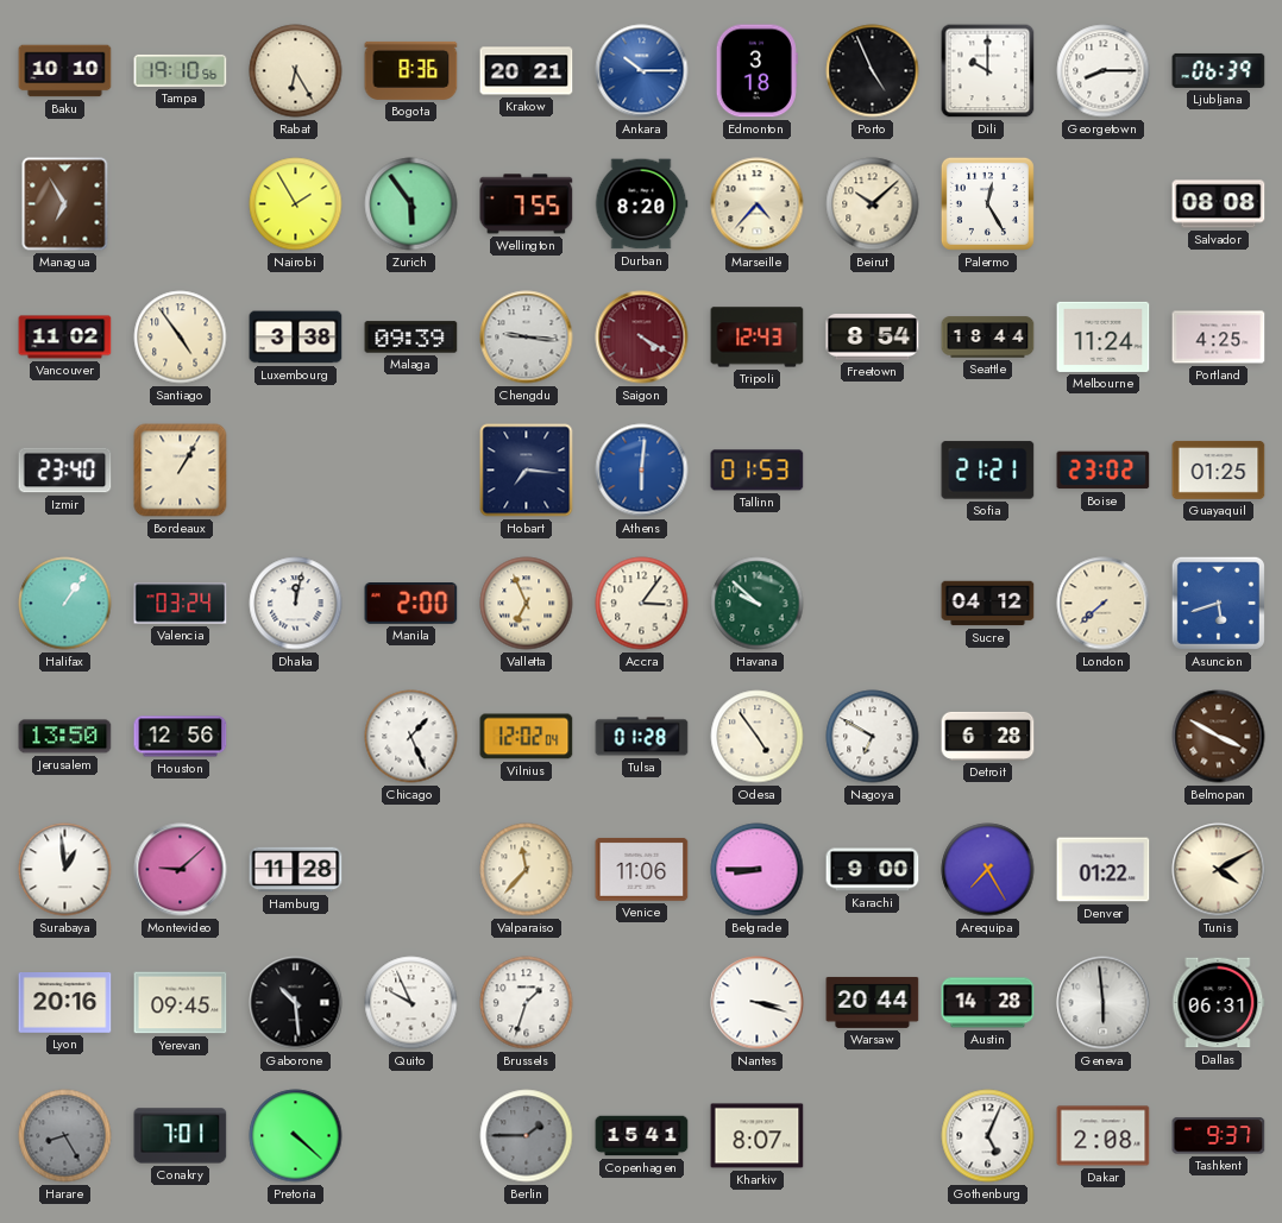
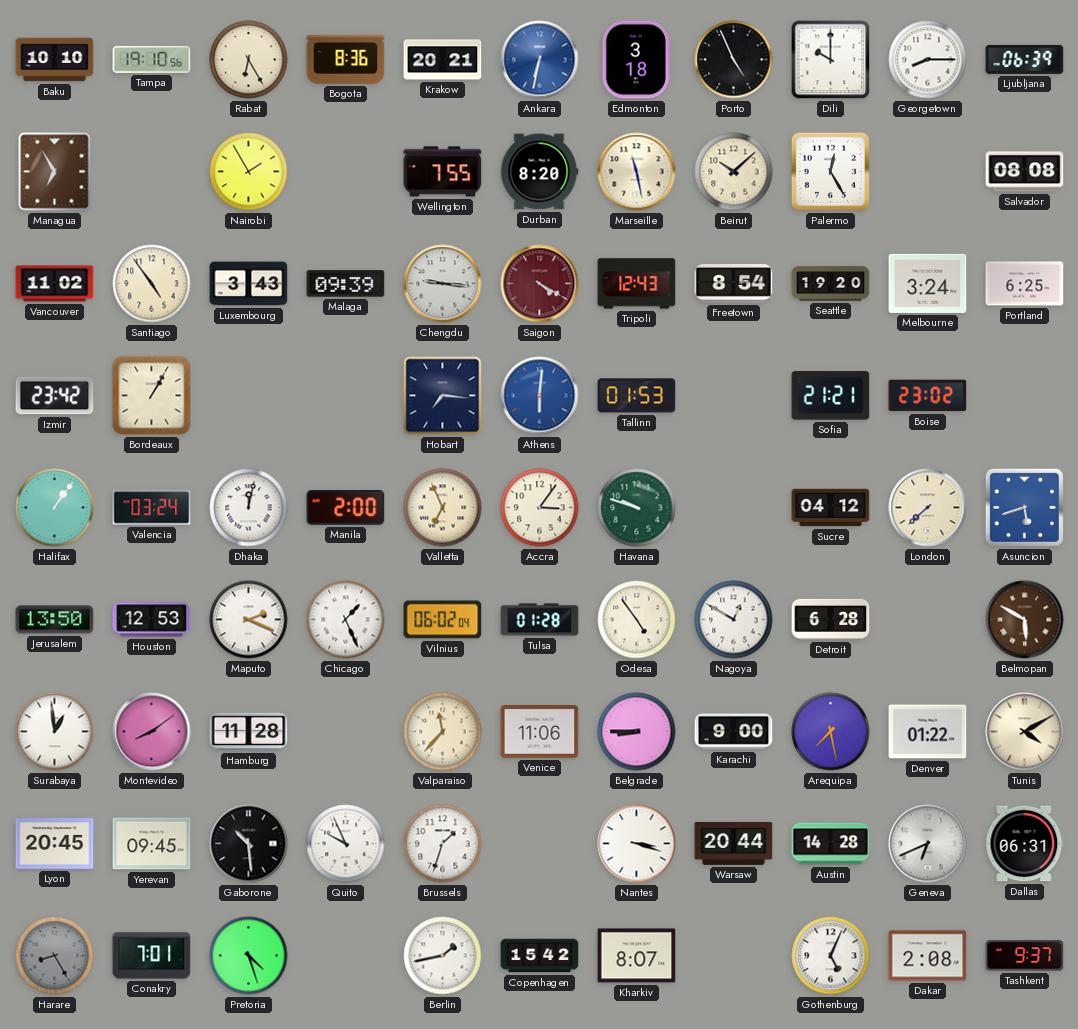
Ankara: 10:15 -> 6:32 (540, 60)
Zurich: 5:54 -> none (411, 204)
Marseille: 4:37 -> 11:28 (637, 172)
Luxembourg: 3:38 -> 3:43 (249, 284)
Seattle: 18:44 -> 19:20 (831, 284)
Melbourne: 11:24 -> 3:24 (928, 283)
Portland: 4:25 -> 6:25 (1025, 284)
Izmir: 23:40 -> 23:42 (55, 396)
Guayaquil: 01:25 -> none (1219, 469)
Havana: 9:52 -> 9:48 (637, 508)
Houston: 12:56 -> 12:53 (152, 620)
Maputo: none -> 2:19 (249, 620)
Vilnius: 12:02 -> 06:02 (443, 620)
Nagoya: 6:50 -> 12:50 (734, 620)
Belmopan: 3:50 -> 5:50 (1025, 620)
Montevideo: 9:08 -> 8:09 (152, 732)
Arequipa: 7:25 -> 7:28 (831, 732)
Lyon: 20:16 -> 20:45 (55, 844)
Geneva: 5:59 -> 6:41 (928, 844)
Pretoria: 4:22 -> 4:27 (249, 956)
Berlin: 1:45 -> 1:43 (443, 956)
Berlin dial: grey -> white (443, 956)
Copenhagen: 15:41 -> 15:42 (540, 956)
